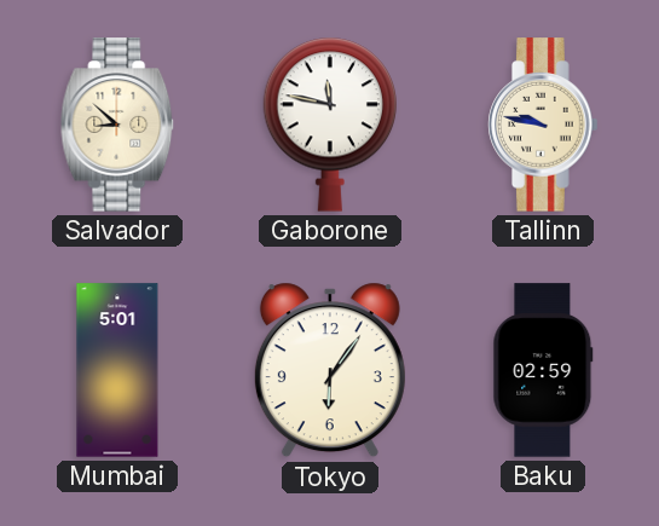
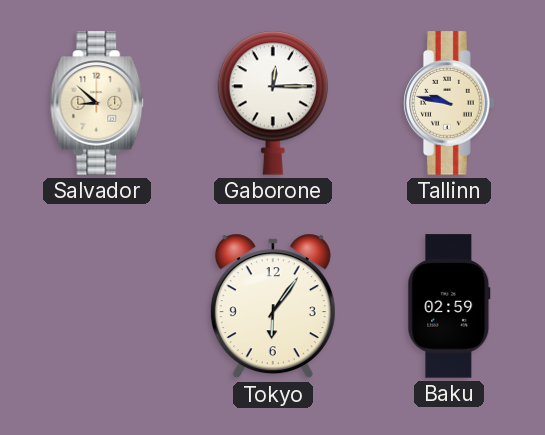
Gaborone: 11:47 -> 12:15 (273, 103)
Mumbai: 5:01 -> none (117, 370)
